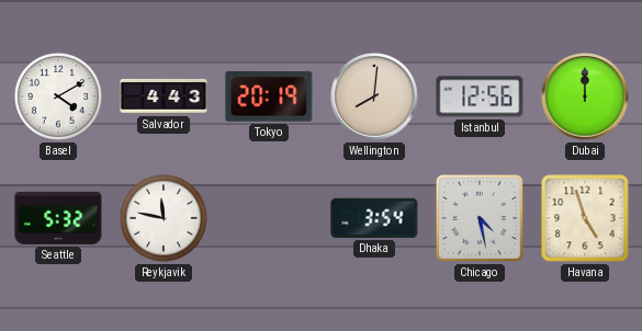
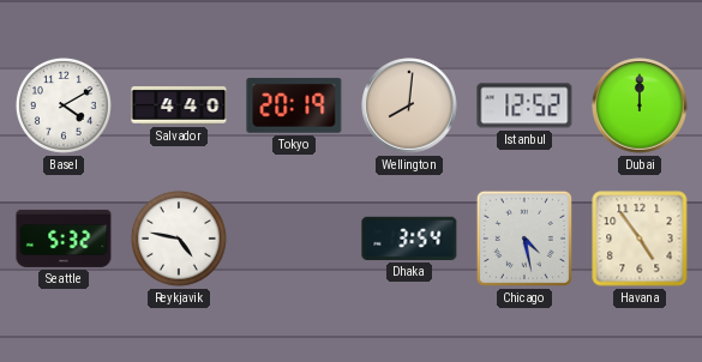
Salvador: 4:43 -> 4:40 (179, 105)
Istanbul: 12:56 -> 12:52 (524, 105)
Reykjavik: 11:47 -> 4:47 (179, 239)
Havana: 4:57 -> 4:54 (640, 239)
